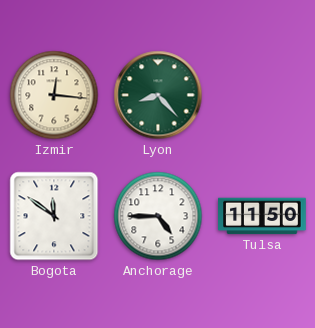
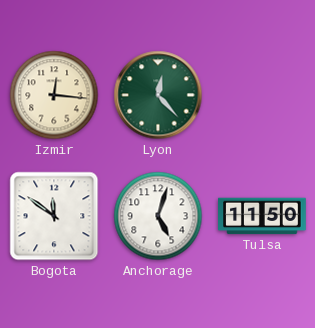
Lyon: 8:23 -> 12:23 (158, 95)
Anchorage: 4:45 -> 5:03 (158, 216)
